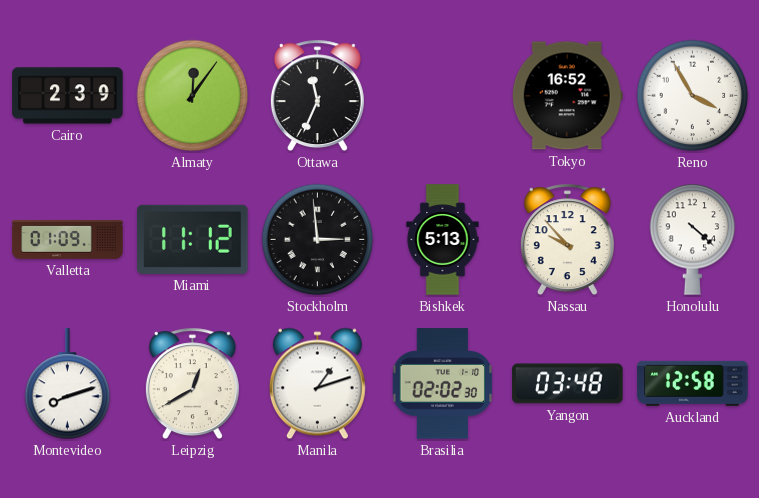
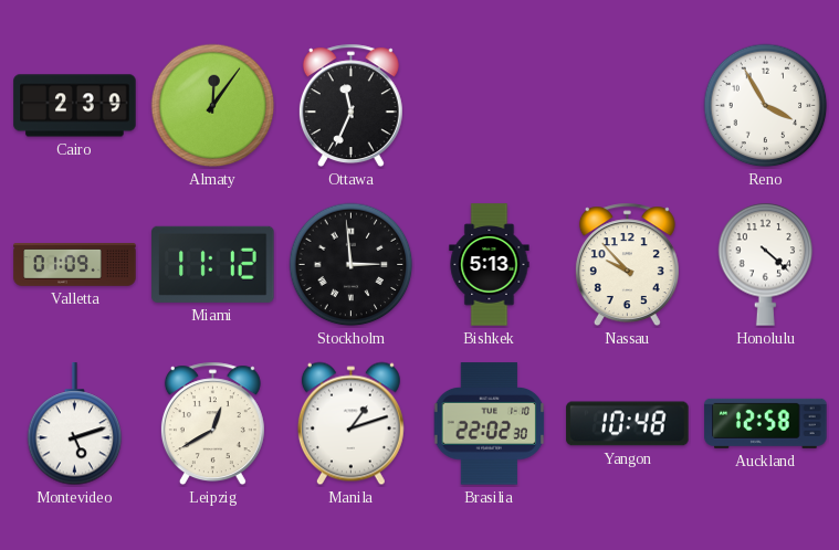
Tokyo: 16:52 -> none (567, 96)
Montevideo: 8:12 -> 5:12 (75, 424)
Brasilia: 02:02 -> 22:02 (490, 424)
Yangon: 03:48 -> 10:48 (628, 424)
